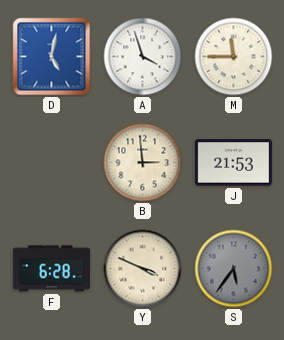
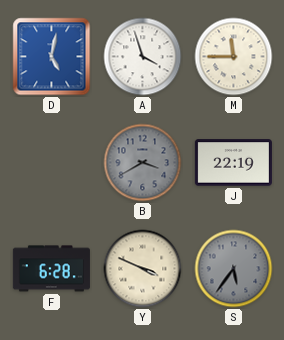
B: 2:59 -> 3:40 (143, 163)
B dial: cream -> grey (143, 163)
J: 21:53 -> 22:19 (233, 163)
